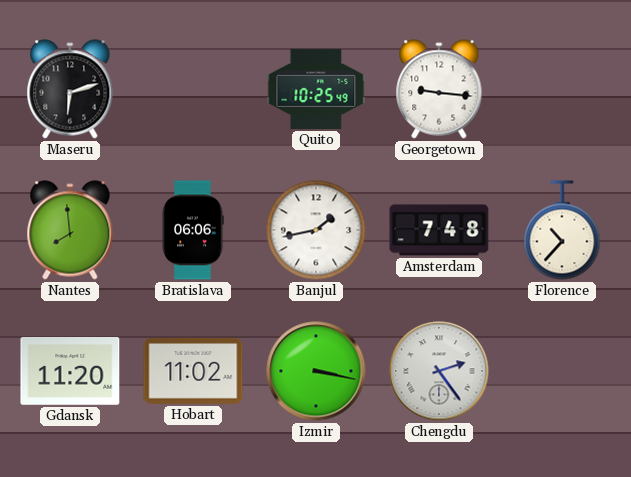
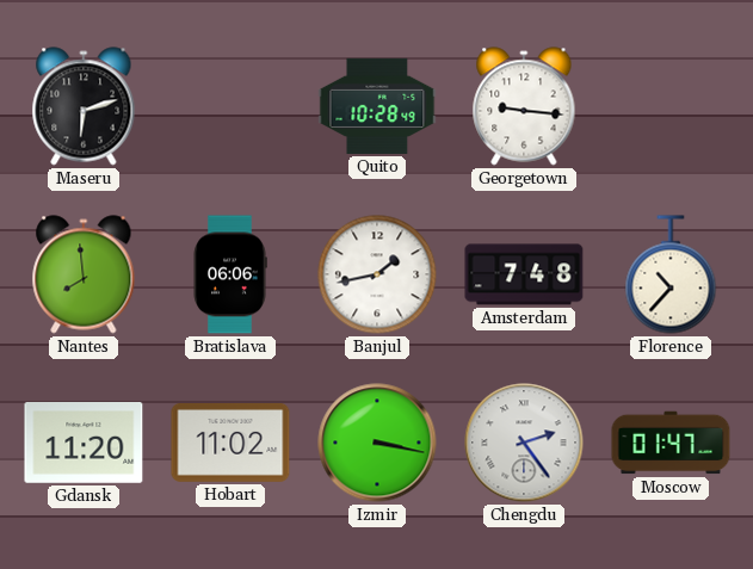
Quito: 10:25 -> 10:28 (377, 106)
Moscow: none -> 01:47 (671, 443)
